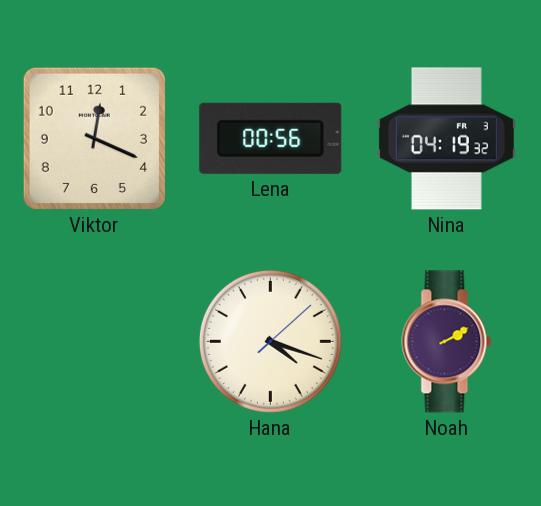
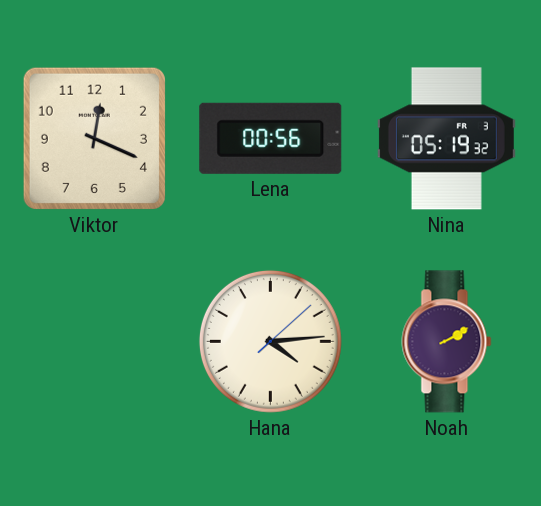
Nina: 04:19 -> 05:19 (446, 139)
Hana: 4:18 -> 4:14 (270, 341)
